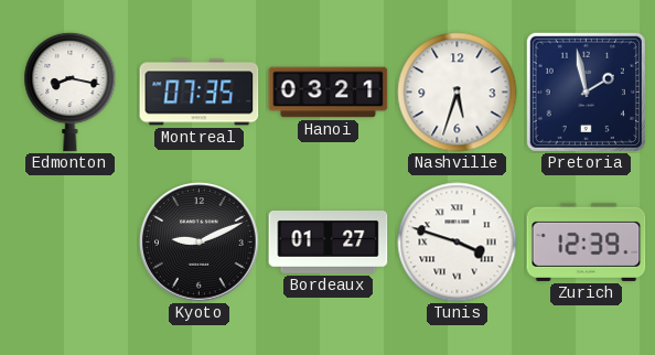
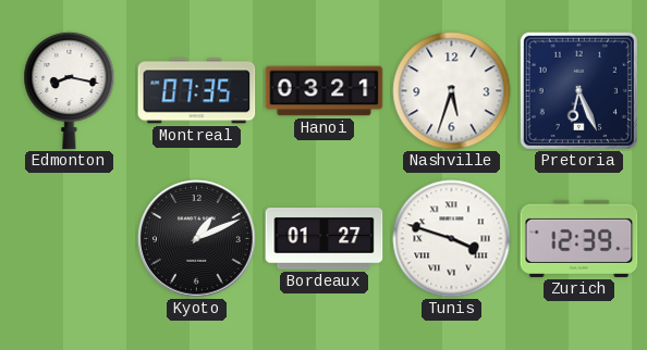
Pretoria: 1:58 -> 6:26 (578, 90)
Kyoto: 9:11 -> 1:11 (197, 239)
